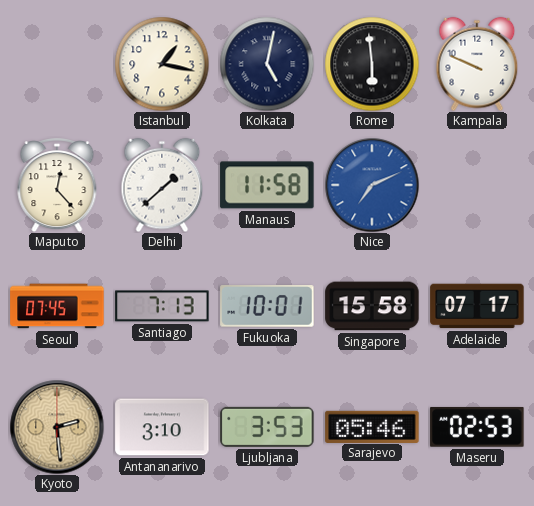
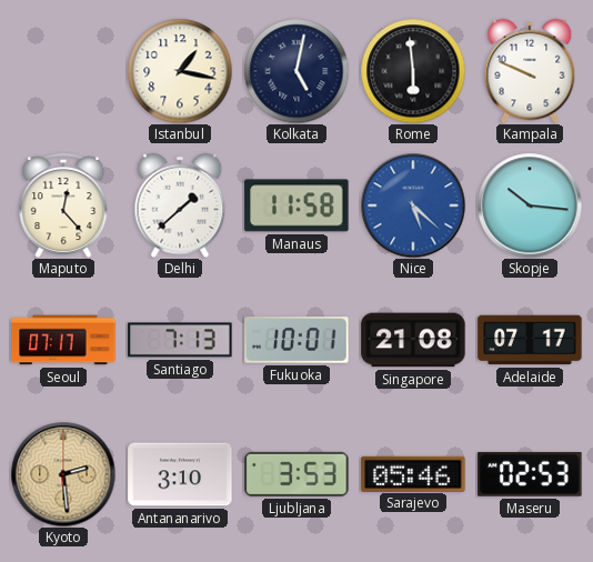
Nice: 7:11 -> 5:22 (413, 205)
Skopje: none -> 10:16 (530, 205)
Seoul: 07:45 -> 07:17 (63, 340)
Singapore: 15:58 -> 21:08 (413, 340)
